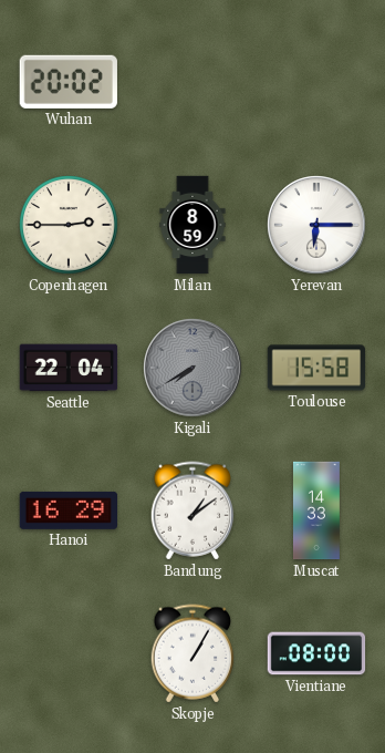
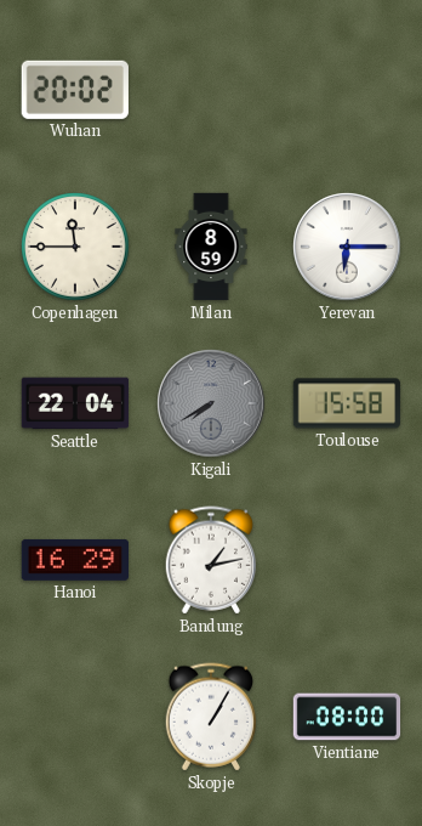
Copenhagen: 2:45 -> 11:45 (75, 247)
Bandung: 1:09 -> 1:13 (211, 560)
Muscat: 14:33 -> none (316, 510)
